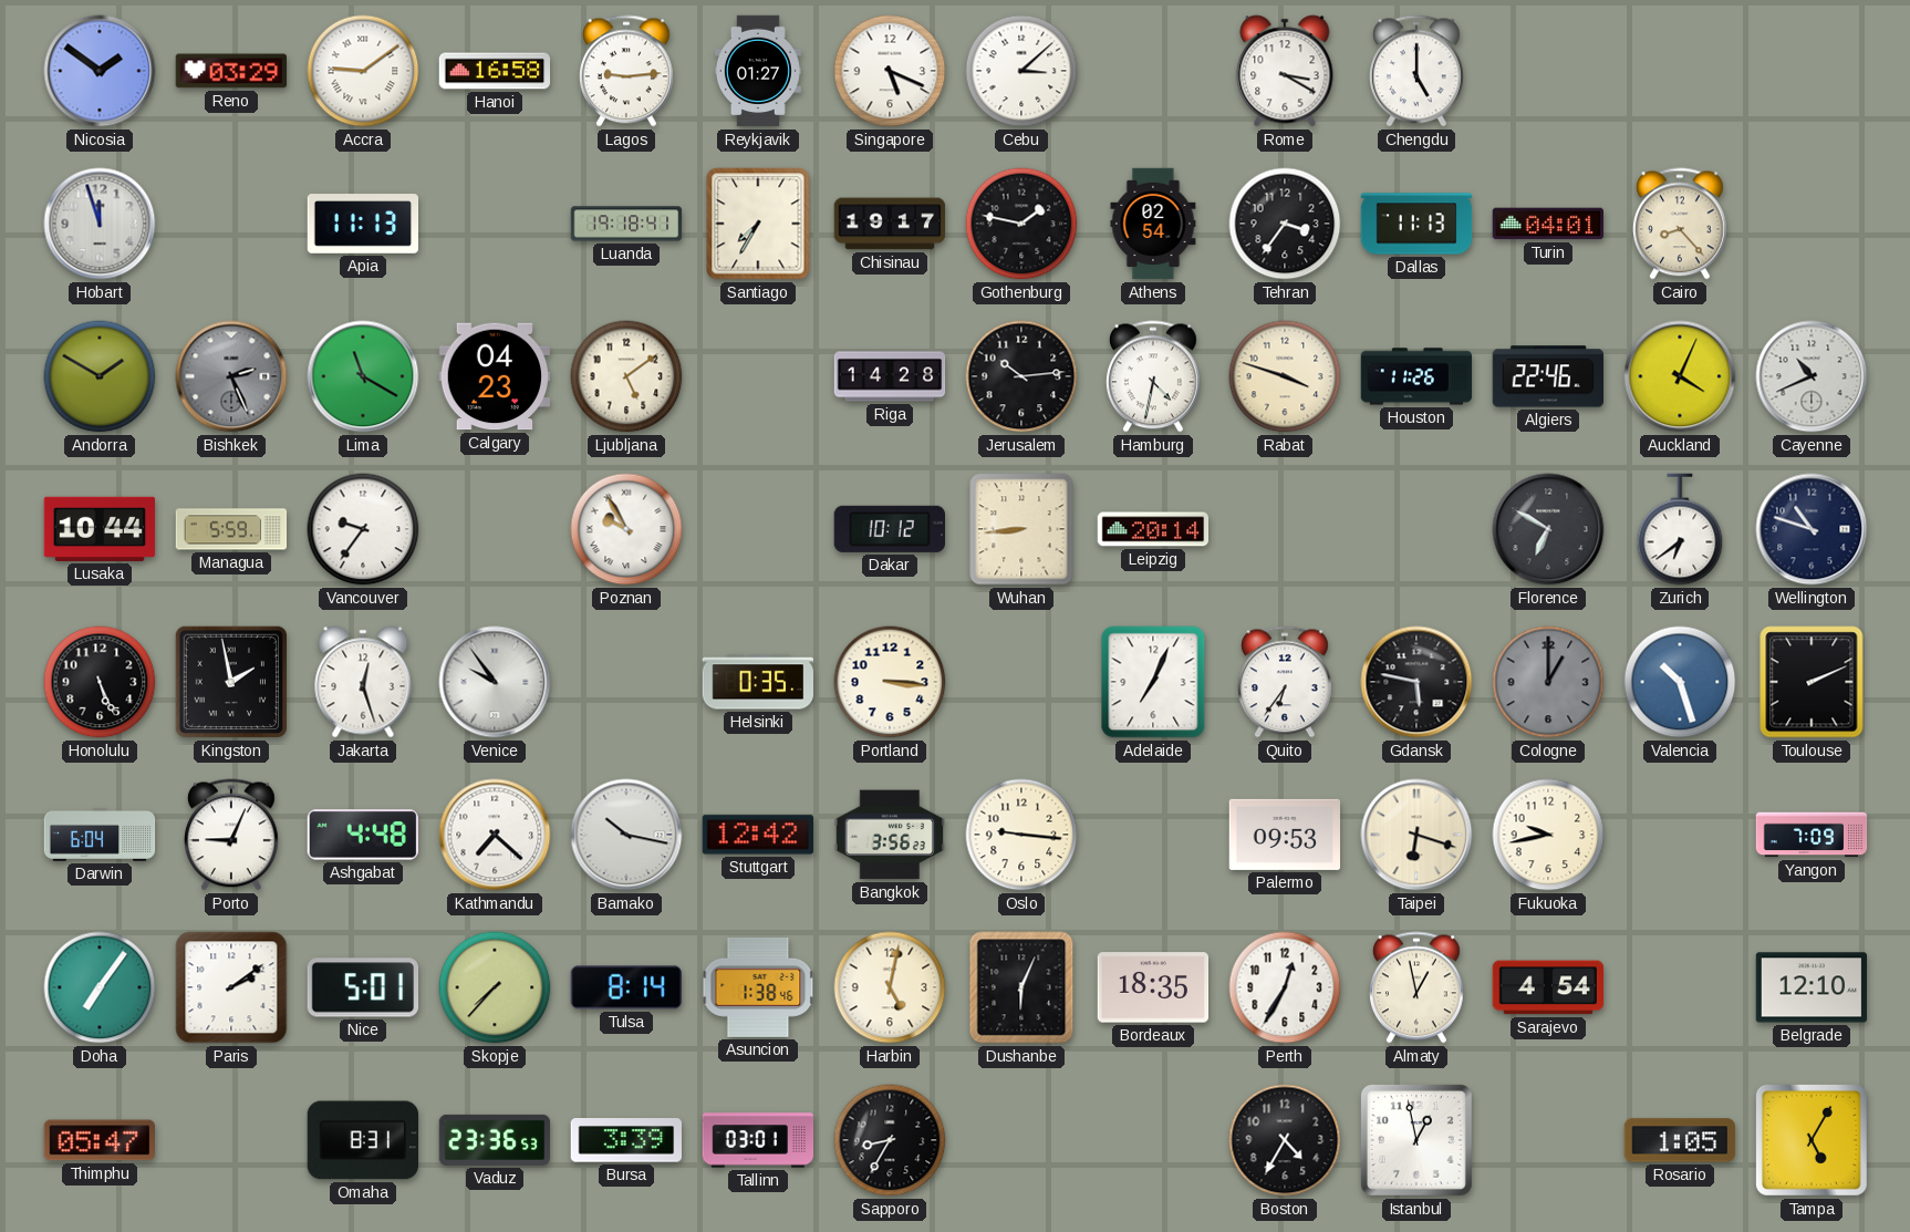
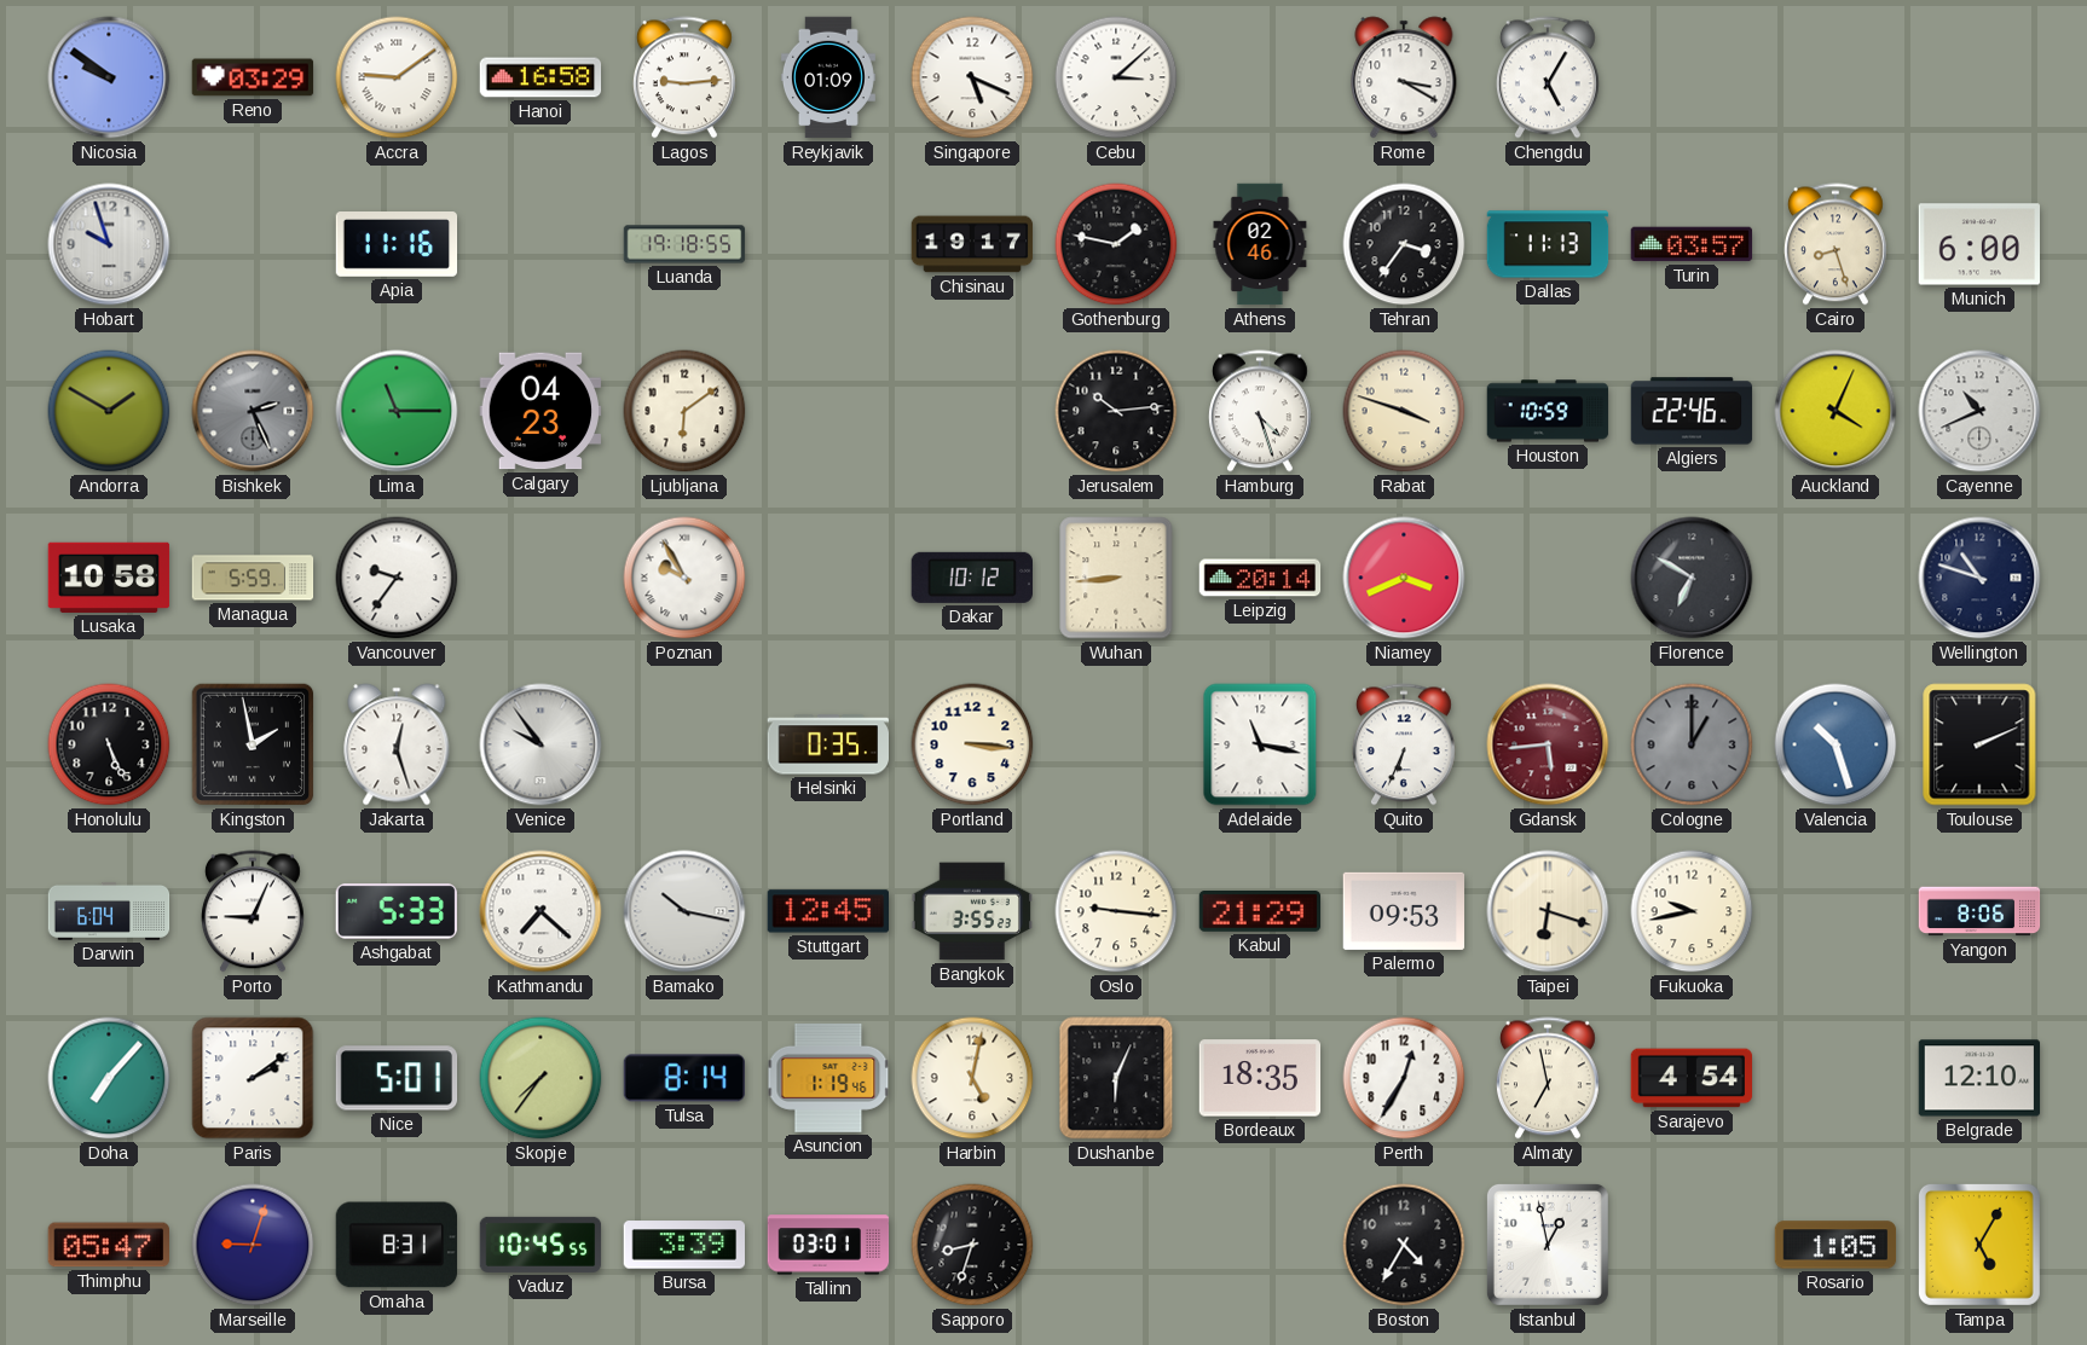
Nicosia: 1:51 -> 9:51 (109, 77)
Reykjavik: 01:27 -> 01:09 (828, 77)
Chengdu: 5:00 -> 5:05 (1548, 77)
Hobart: 11:57 -> 9:57 (109, 244)
Apia: 11:13 -> 11:16 (397, 245)
Luanda: 19:18:41 -> 19:18:55 (684, 244)
Santiago: 7:35 -> none (758, 224)
Athens: 02:54 -> 02:46 (1260, 244)
Turin: 04:01 -> 03:57 (1692, 244)
Cairo: 8:23 -> 8:27 (1835, 244)
Munich: none -> 6:00 (1978, 244)
Lima: 11:20 -> 11:15 (397, 411)
Ljubljana: 5:09 -> 6:09 (684, 411)
Riga: 14:28 -> none (890, 376)
Hamburg: 4:32 -> 4:27 (1260, 411)
Houston: 11:26 -> 10:59 (1548, 411)
Lusaka: 10:44 -> 10:58 (109, 578)
Niamey: none -> 3:41 (1404, 578)
Zurich: 6:39 -> none (1680, 529)
Adelaide: 7:04 -> 11:17 (1260, 744)
Quito: 6:36 -> 6:34 (1404, 744)
Gdansk: 5:47 -> 5:44 (1548, 744)
Gdansk dial: black -> burgundy (1548, 744)
Ashgabat: 4:48 -> 5:33 (395, 911)
Stuttgart: 12:42 -> 12:45 (827, 911)
Bangkok: 3:56 -> 3:55 (972, 911)
Kabul: none -> 21:29 (1260, 912)
Yangon: 7:09 -> 8:06 (1979, 911)
Doha: 7:06 -> 7:07 (109, 1078)
Skopje: 7:37 -> 7:36 (540, 1078)
Asuncion: 1:38 -> 1:19 (828, 1078)
Almaty: 12:58 -> 6:58 (1548, 1078)
Marseille: none -> 9:03 (253, 1245)
Vaduz: 23:36 -> 10:45 (540, 1245)
Sapporo: 8:35 -> 8:33 (972, 1245)
